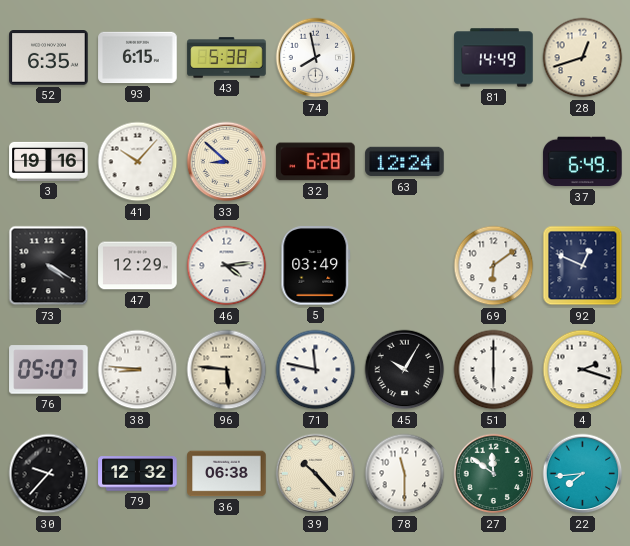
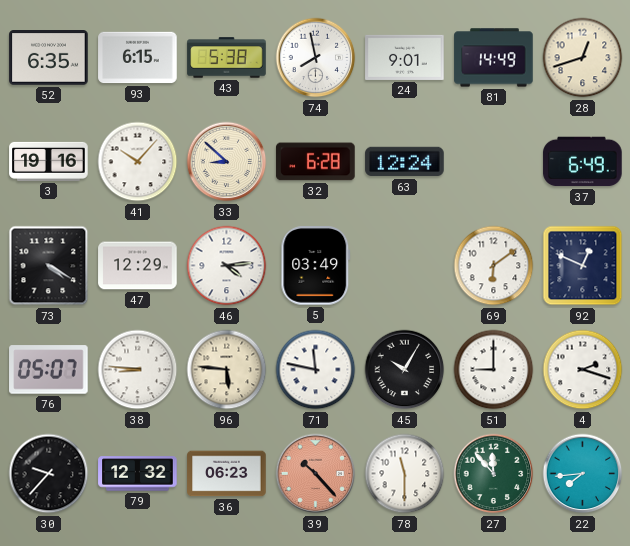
24: none -> 9:01 (405, 57)
51: 6:00 -> 9:00 (494, 370)
36: 06:38 -> 06:23 (227, 474)
39 dial: cream -> salmon (316, 474)
27: 11:51 -> 11:53 (494, 474)
